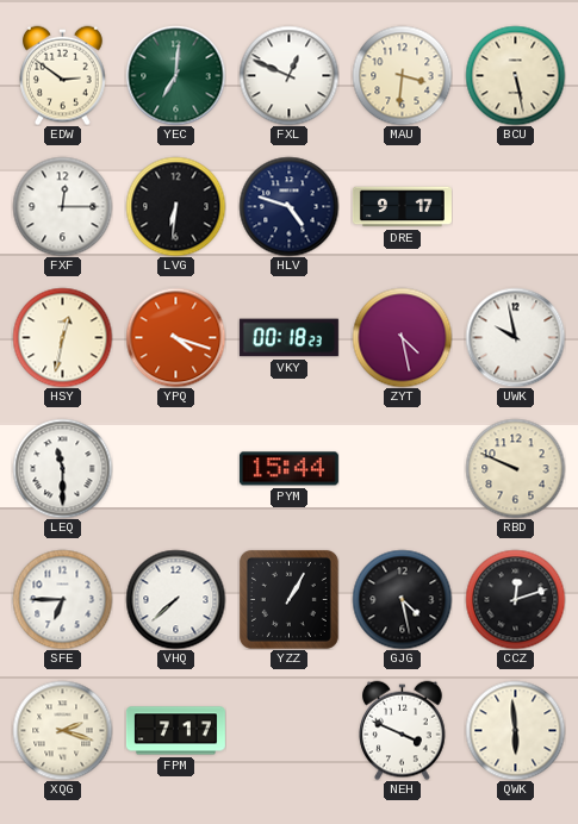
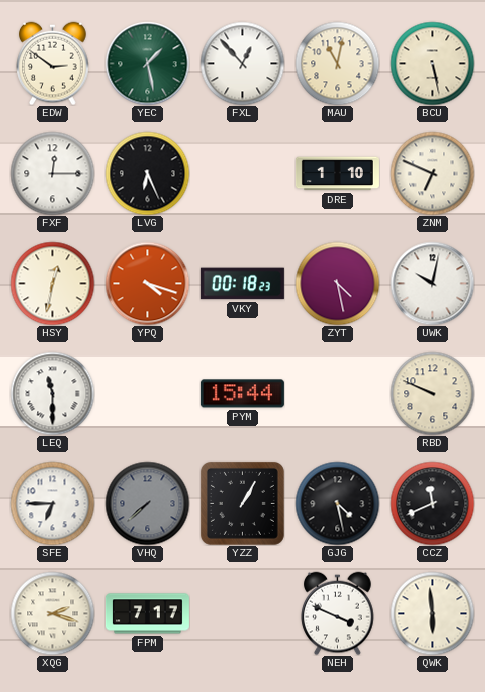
YEC: 7:01 -> 1:28 (147, 63)
FXL: 12:49 -> 12:53 (242, 63)
MAU: 3:31 -> 11:02 (337, 63)
LVG: 6:31 -> 6:26 (147, 173)
HLV: 4:48 -> none (288, 206)
DRE: 9:17 -> 1:10 (337, 174)
ZNM: none -> 6:49 (432, 173)
UWK: 9:58 -> 10:02 (432, 283)
VHQ dial: white -> grey (147, 503)
CCZ: 12:12 -> 11:41 (432, 503)
